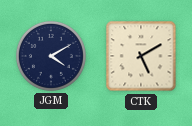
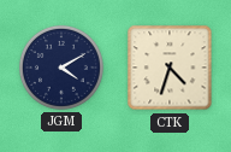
CTK: 5:10 -> 4:33 (170, 68)
